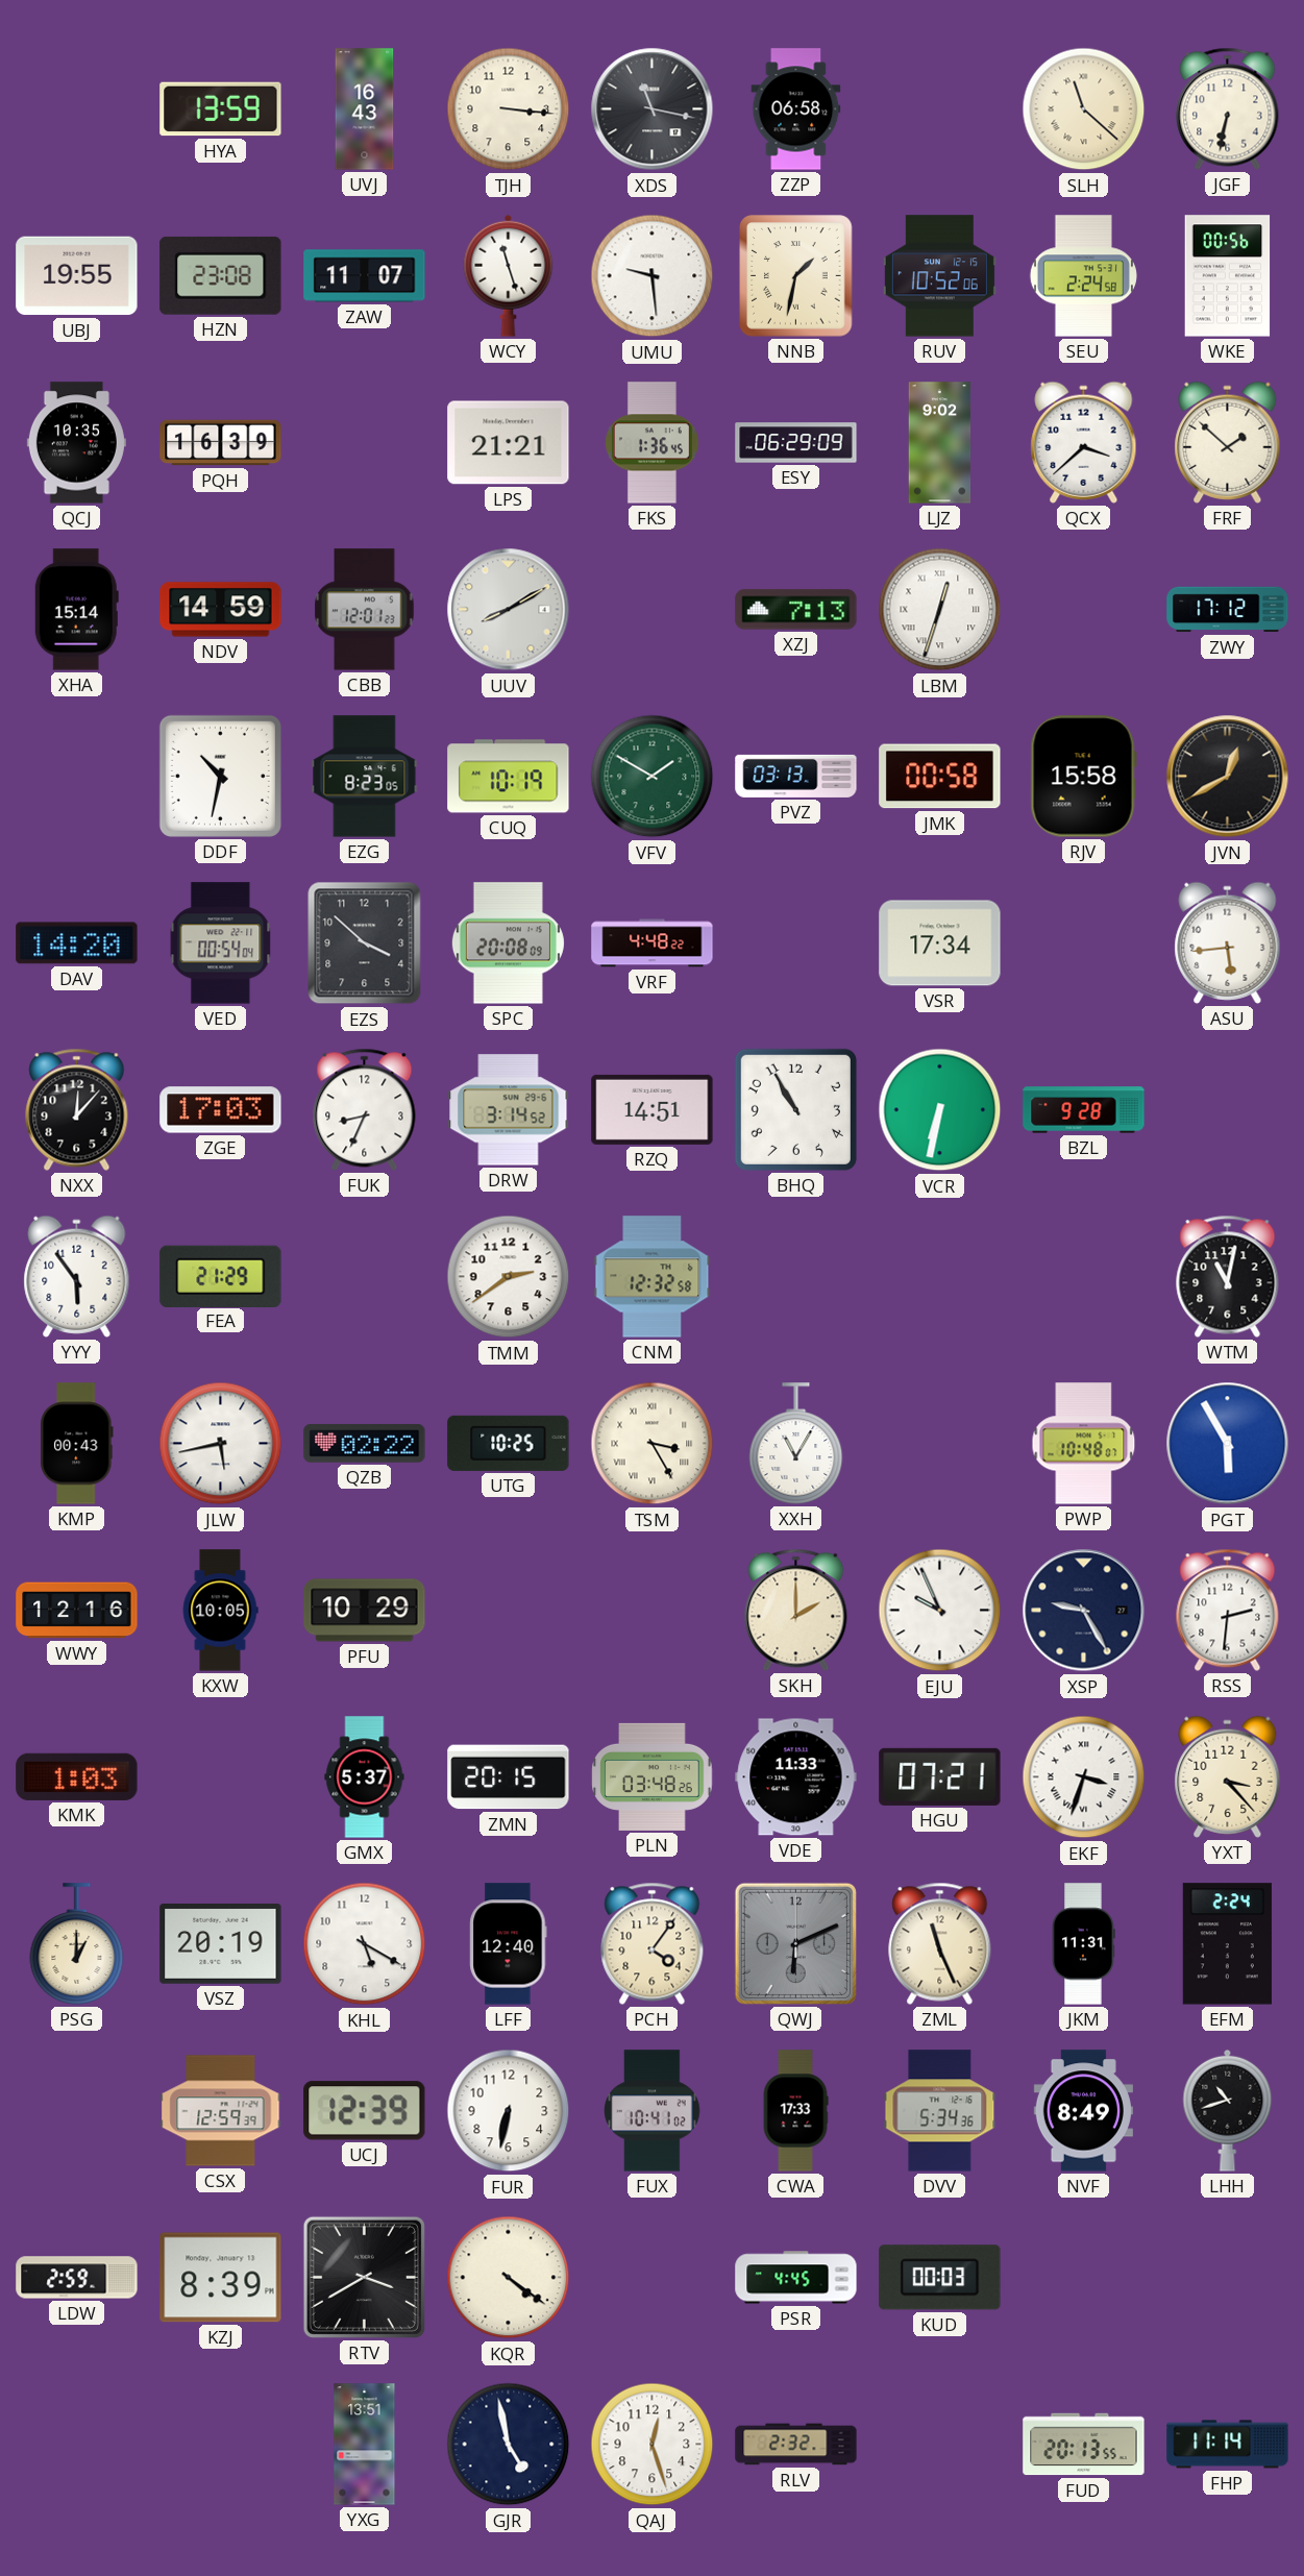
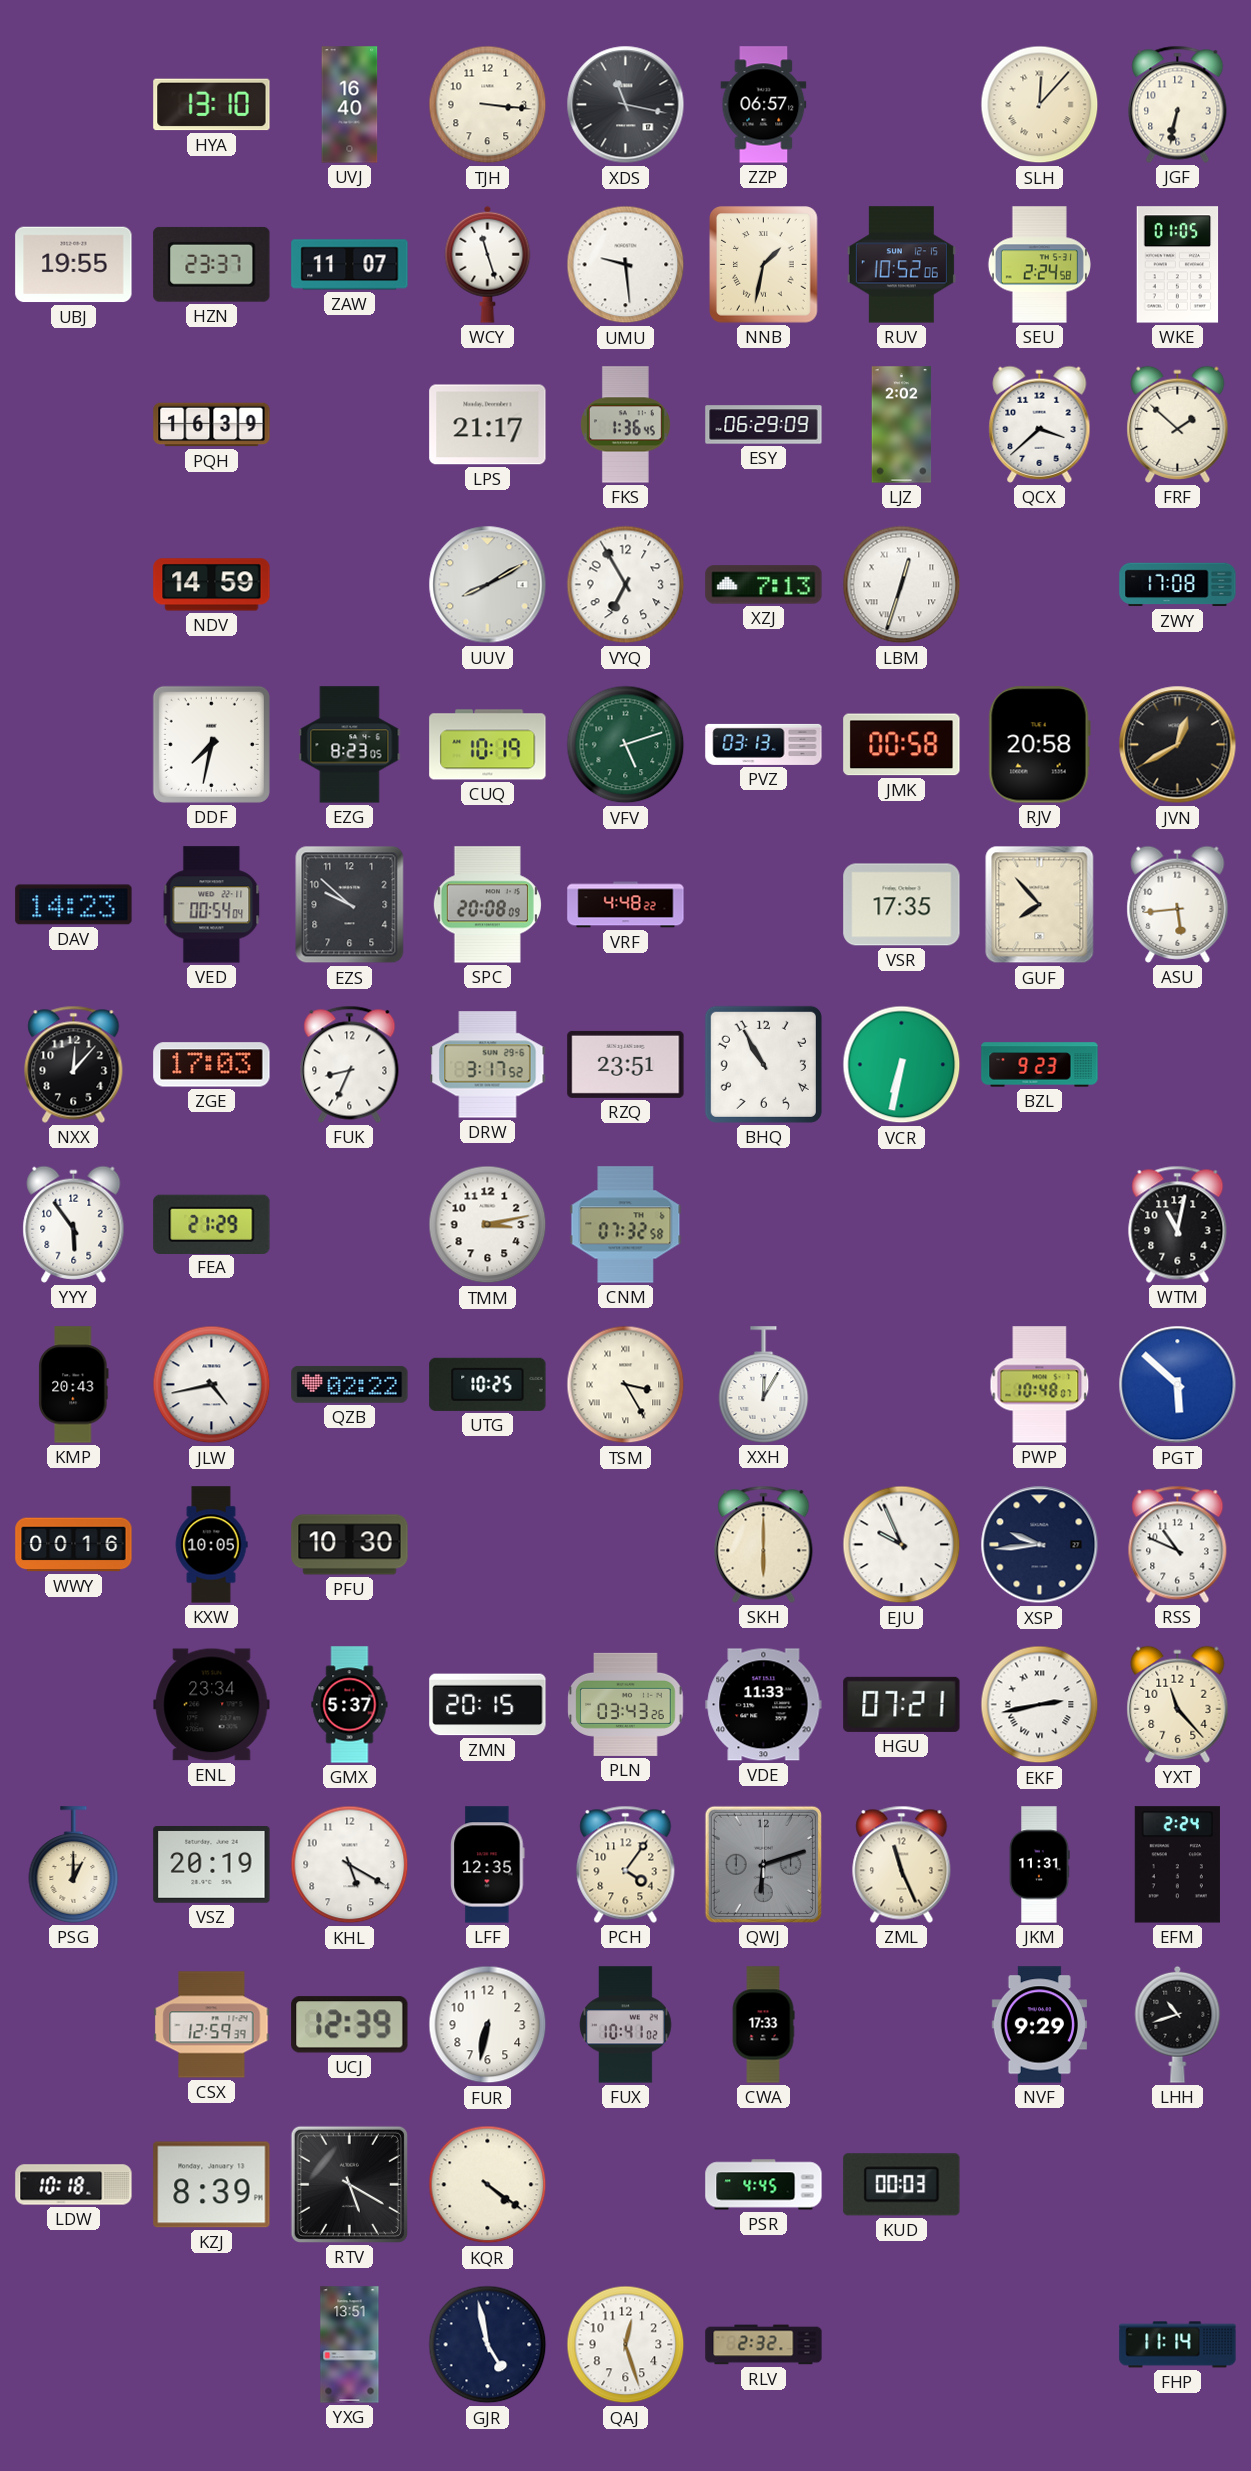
HYA: 13:59 -> 13:10 (212, 105)
UVJ: 16:43 -> 16:40 (350, 105)
ZZP: 06:58 -> 06:57 (764, 105)
SLH: 11:22 -> 12:07 (1040, 105)
HZN: 23:08 -> 23:37 (212, 264)
WKE: 00:56 -> 01:05 (1178, 265)
QCJ: 10:35 -> none (76, 443)
LPS: 21:21 -> 21:17 (488, 425)
LJZ: 9:02 -> 2:02 (902, 425)
XHA: 15:14 -> none (76, 610)
CBB: 12:01 -> none (365, 610)
VYQ: none -> 6:55 (626, 585)
ZWY: 17:12 -> 17:08 (1178, 585)
DDF: 10:32 -> 7:32 (211, 744)
VFV: 1:50 -> 5:12 (626, 745)
RJV: 15:58 -> 20:58 (1039, 745)
DAV: 14:20 -> 14:23 (74, 905)
EZS: 3:52 -> 9:52 (350, 905)
VSR: 17:34 -> 17:35 (902, 905)
GUF: none -> 7:53 (1040, 905)
DRW: 3:14 -> 3:17 (488, 1065)
RZQ: 14:51 -> 23:51 (626, 1064)
BZL: 9:28 -> 9:23 (1040, 1065)
TMM: 2:39 -> 3:13 (488, 1225)
CNM: 12:32 -> 07:32 (626, 1225)
KMP: 00:43 -> 20:43 (74, 1385)
JLW: 5:43 -> 4:43 (212, 1385)
XXH: 11:05 -> 12:05 (764, 1385)
PGT: 5:55 -> 5:52 (1178, 1385)
WWY: 12:16 -> 00:16 (74, 1545)
PFU: 10:29 -> 10:30 (350, 1545)
SKH: 2:00 -> 6:00 (764, 1544)
XSP: 9:25 -> 9:44 (1040, 1545)
RSS: 2:31 -> 10:49 (1178, 1544)
KMK: 1:03 -> none (77, 1776)
ENL: none -> 23:34 (212, 1705)
PLN: 03:48 -> 03:43 (626, 1704)
EKF: 3:33 -> 2:43 (1040, 1705)
YXT: 3:23 -> 11:23 (1178, 1704)
LFF: 12:40 -> 12:35 (488, 1865)
QWJ: 6:11 -> 6:12 (763, 1864)
DVV: 5:34 -> none (940, 2111)
NVF: 8:49 -> 9:29 (1039, 2025)
LDW: 2:59 -> 10:18 (74, 2185)
RTV: 3:40 -> 5:20 (349, 2184)
FUD: 20:13 -> none (1084, 2445)
